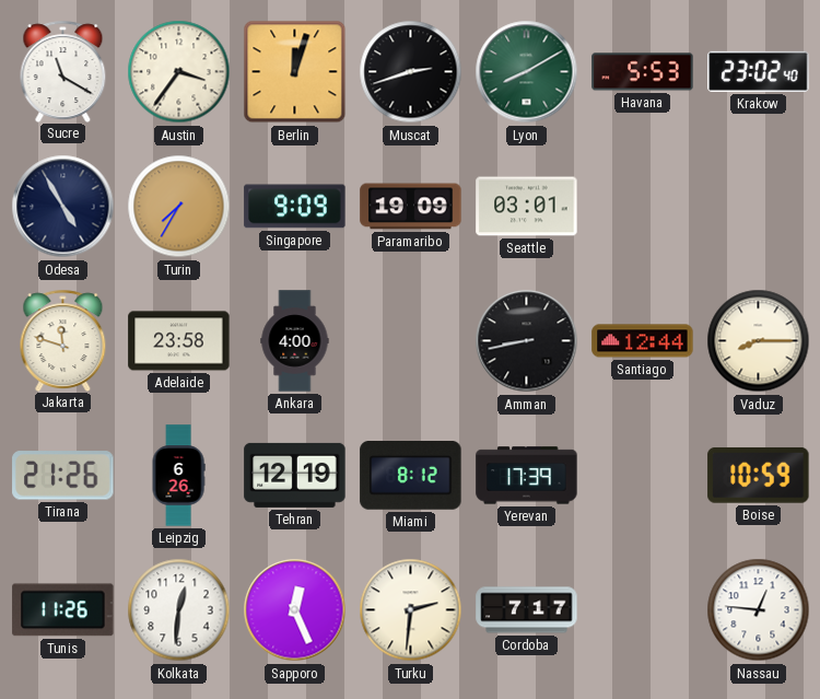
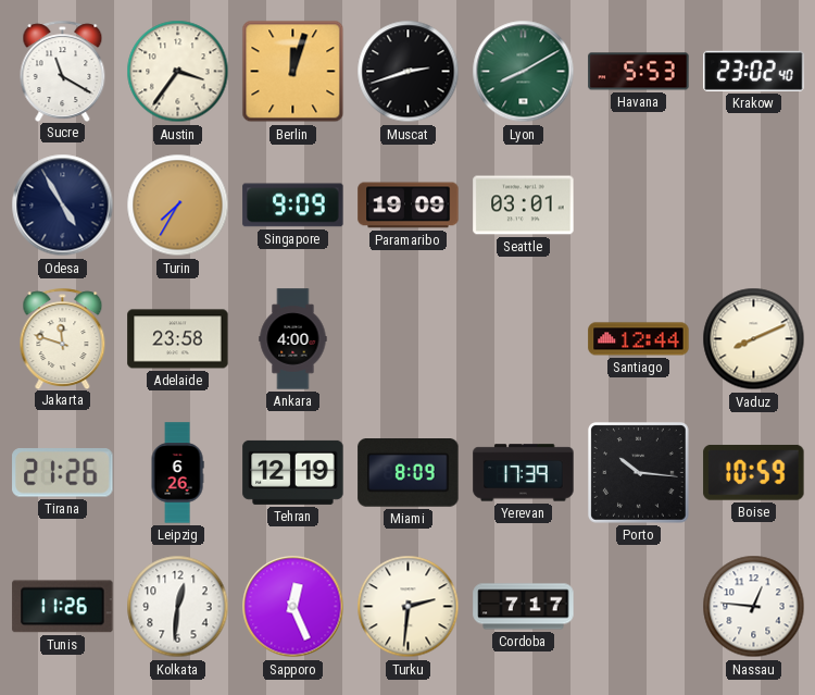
Amman: 8:43 -> none (527, 341)
Vaduz: 8:15 -> 8:11 (754, 339)
Miami: 8:12 -> 8:09 (409, 473)
Porto: none -> 10:16 (639, 473)
